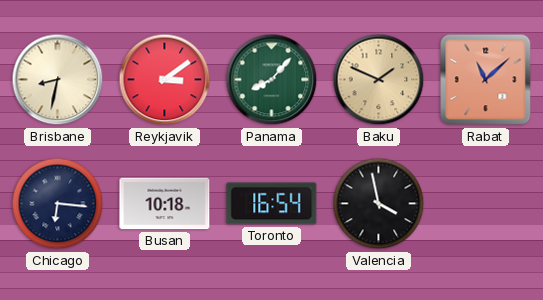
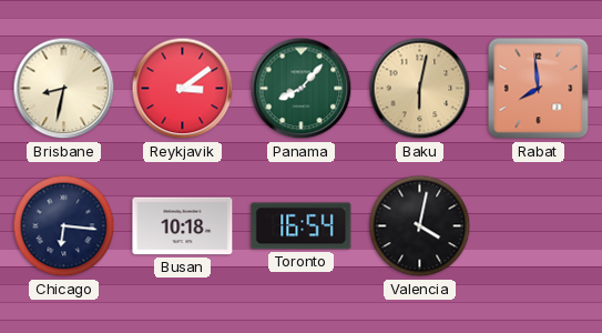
Baku: 1:49 -> 6:02 (420, 89)
Rabat: 11:08 -> 7:59 (539, 89)
Valencia: 3:58 -> 4:02 (420, 226)
